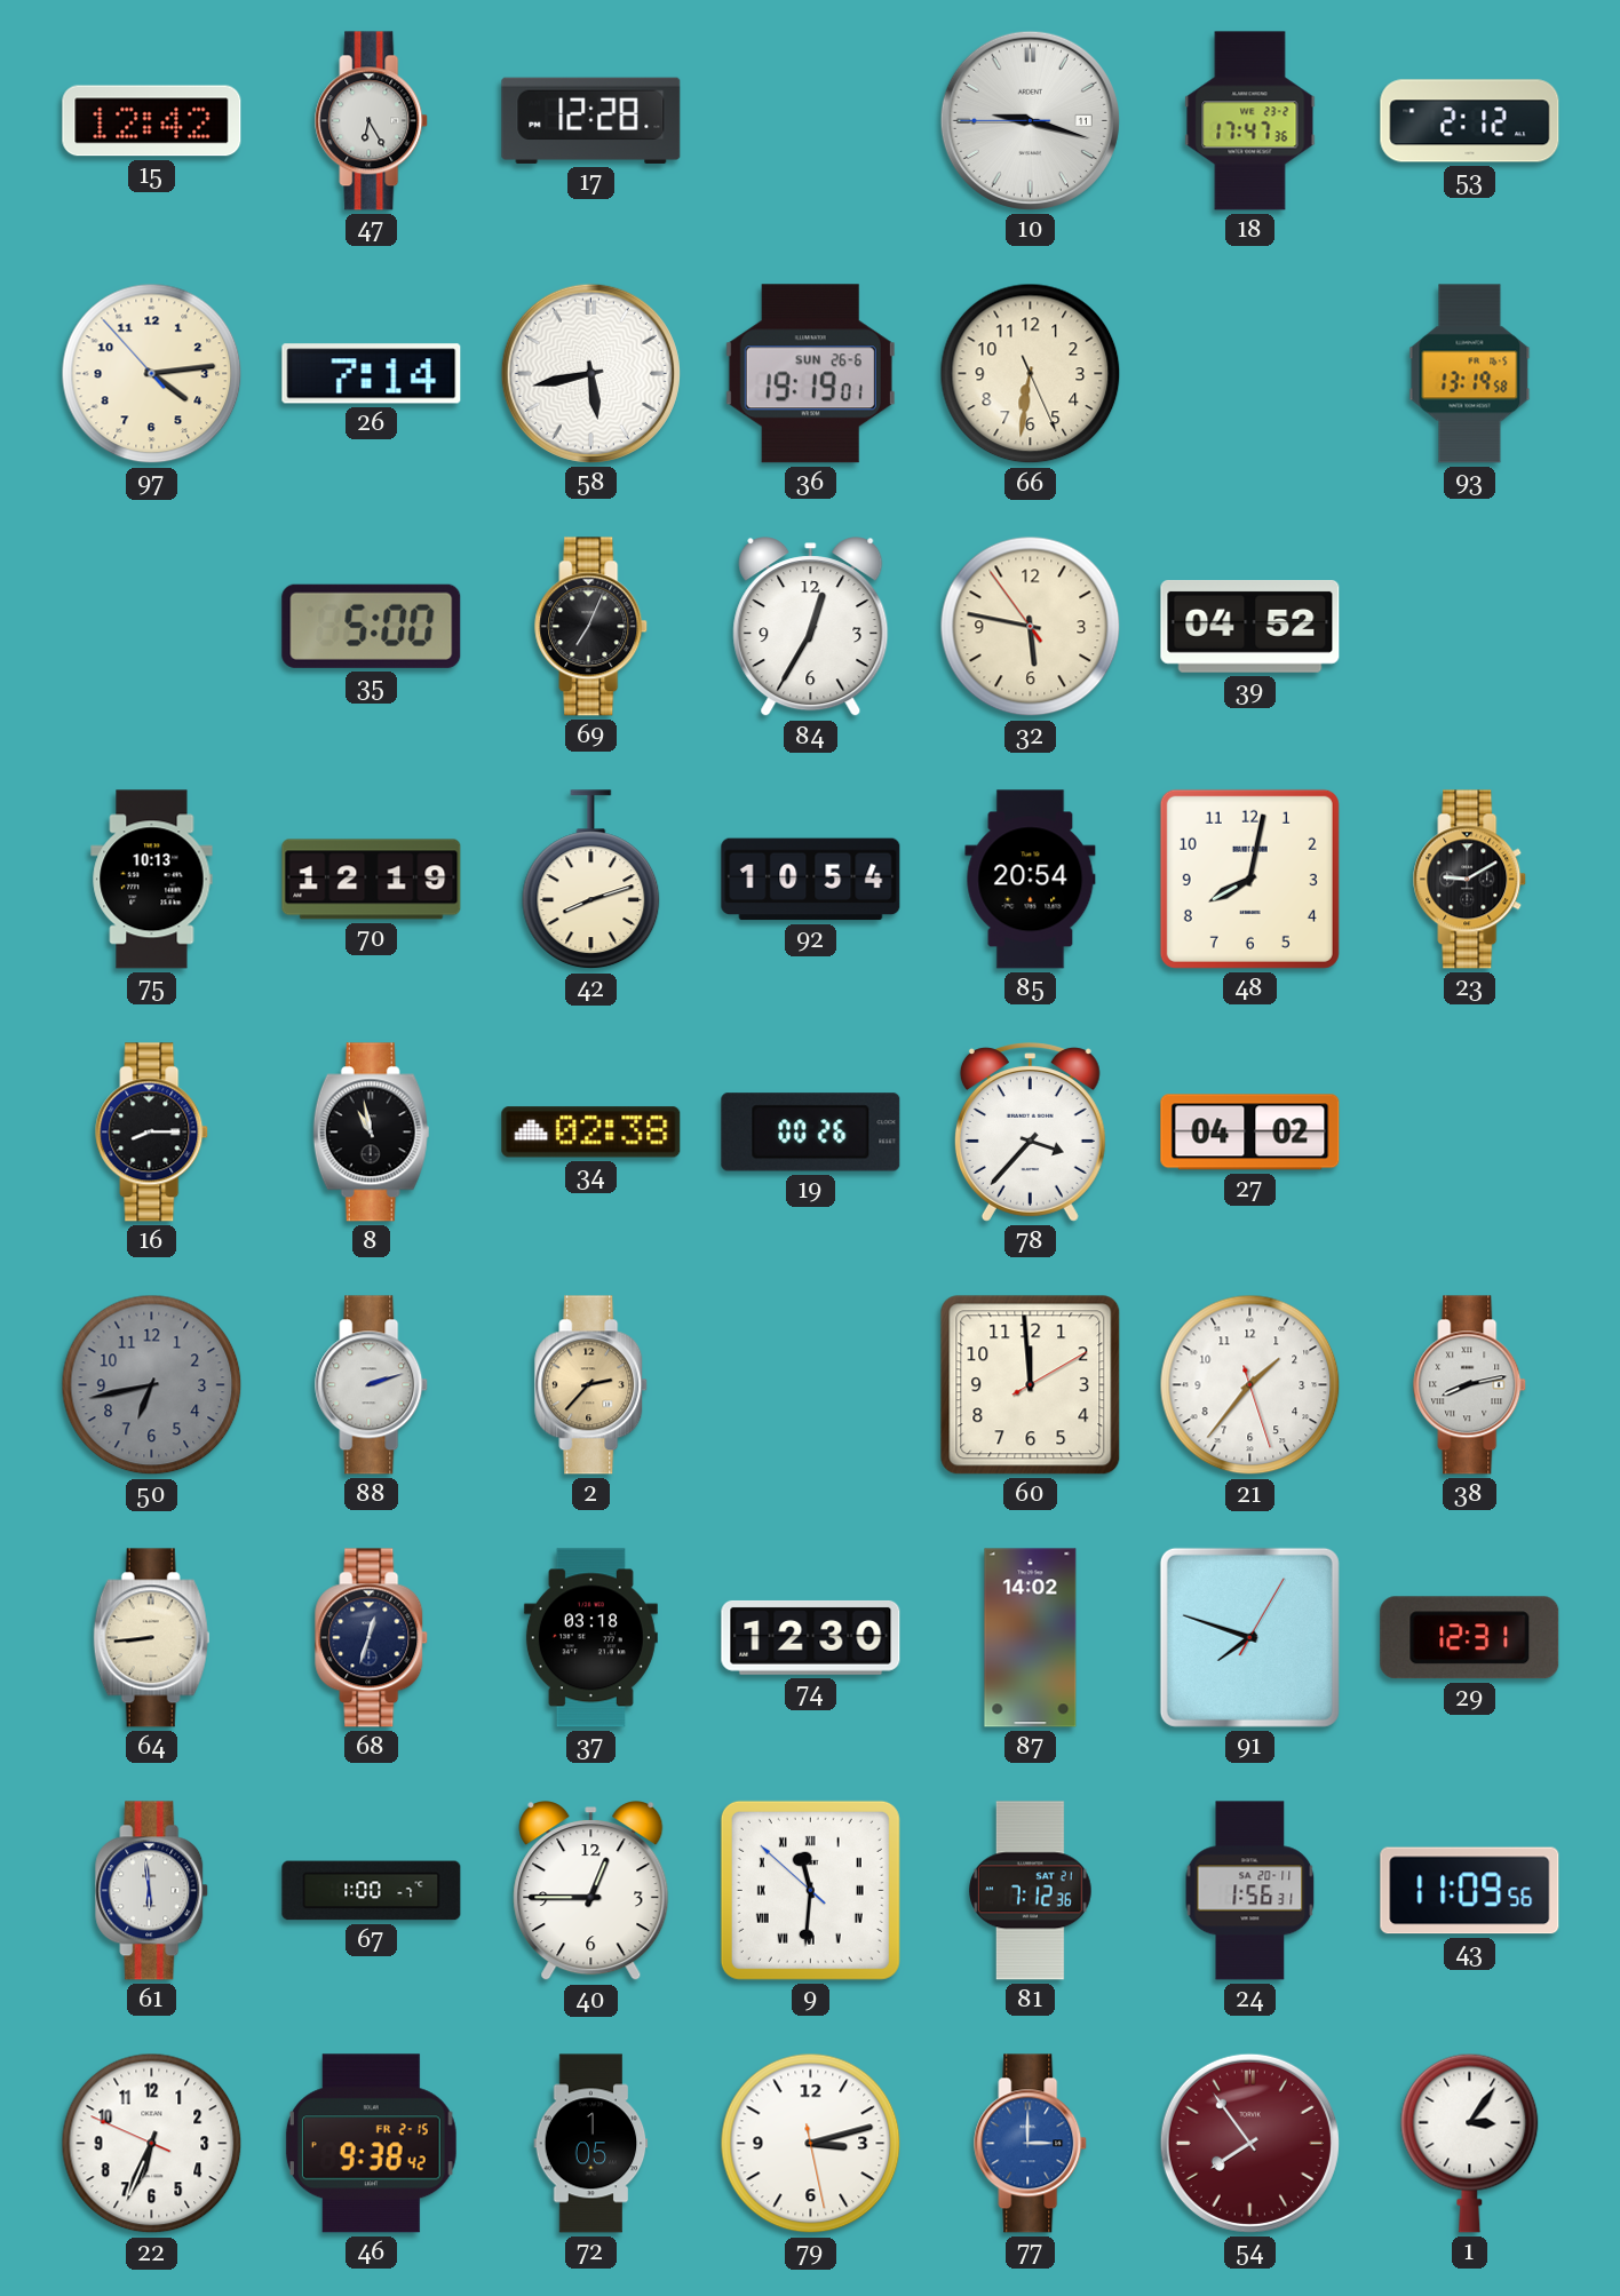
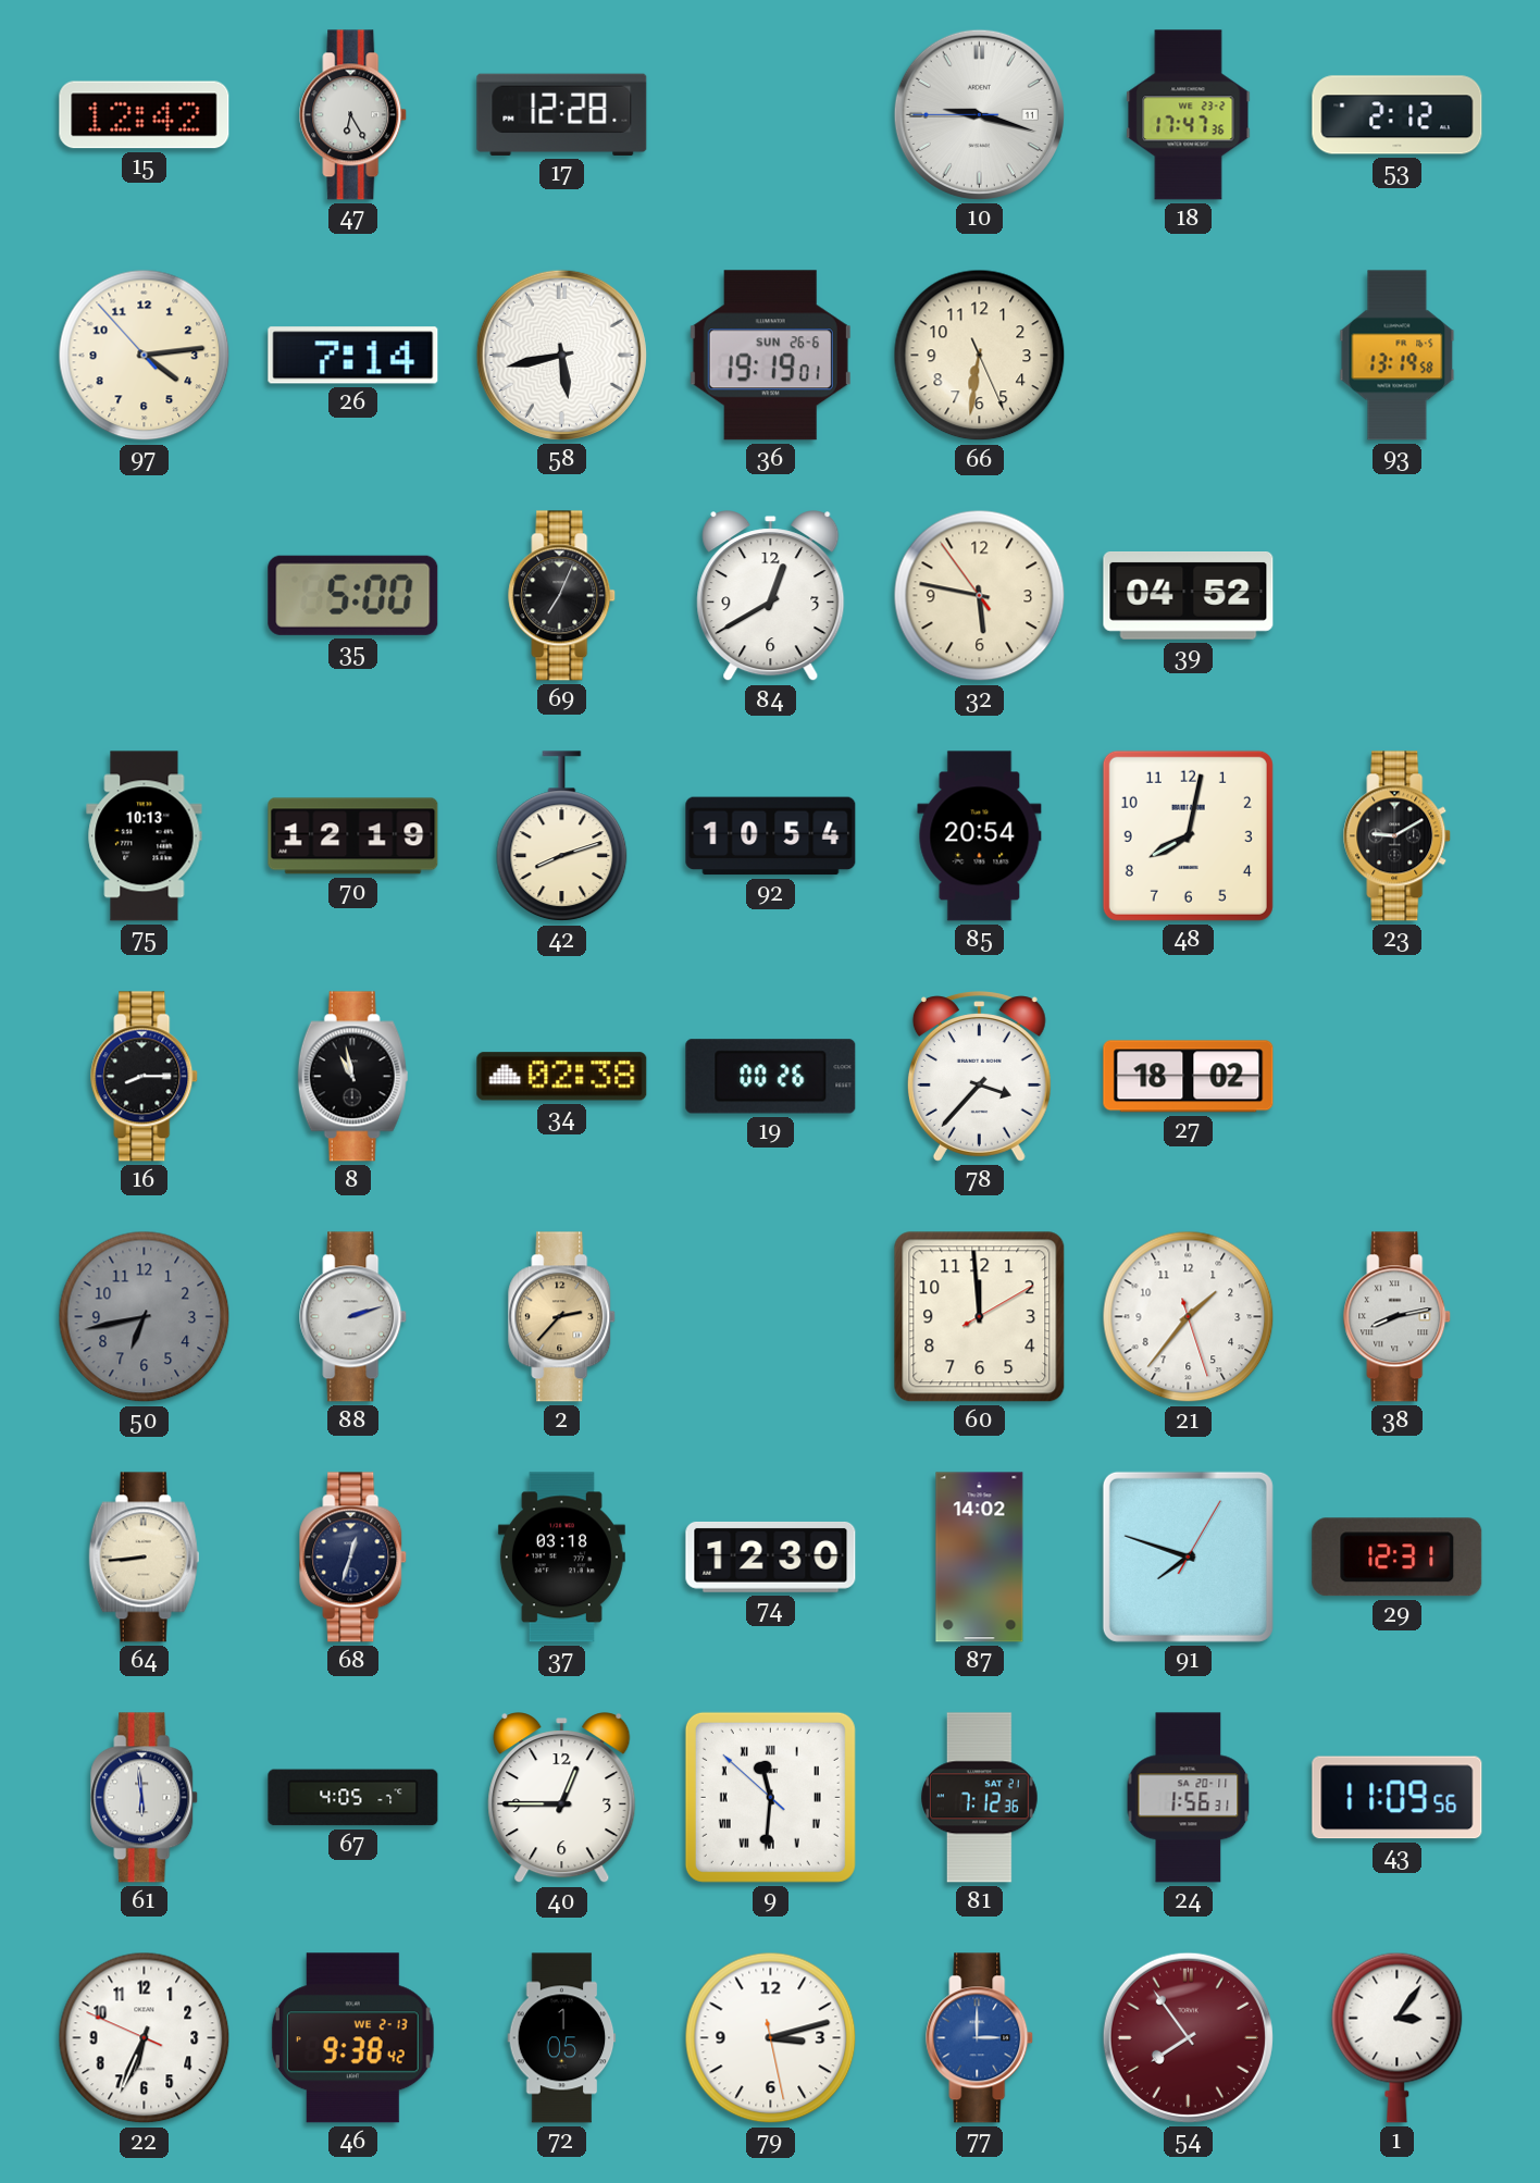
84: 12:35 -> 12:40 (771, 596)
27: 04:02 -> 18:02 (1189, 1077)
67: 1:00 -> 4:05 (353, 1798)
46 date: FR 2-15 -> WE 2-13 (352, 2038)
